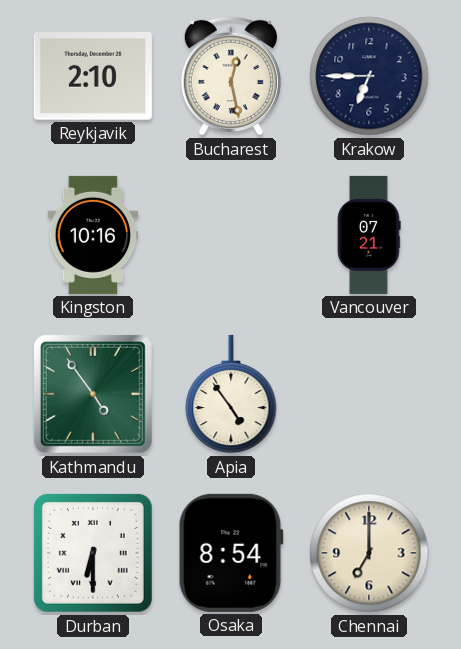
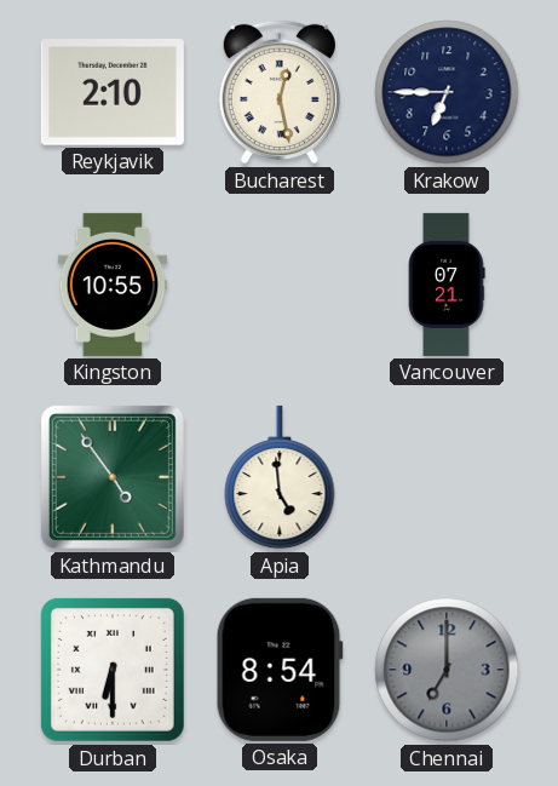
Kingston: 10:16 -> 10:55 (113, 285)
Apia: 4:54 -> 4:59 (280, 477)
Chennai dial: cream -> grey (447, 670)
